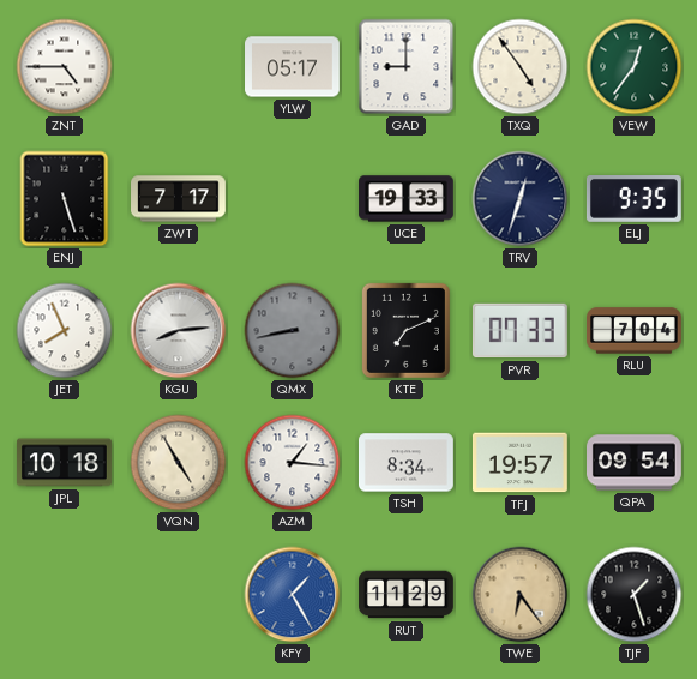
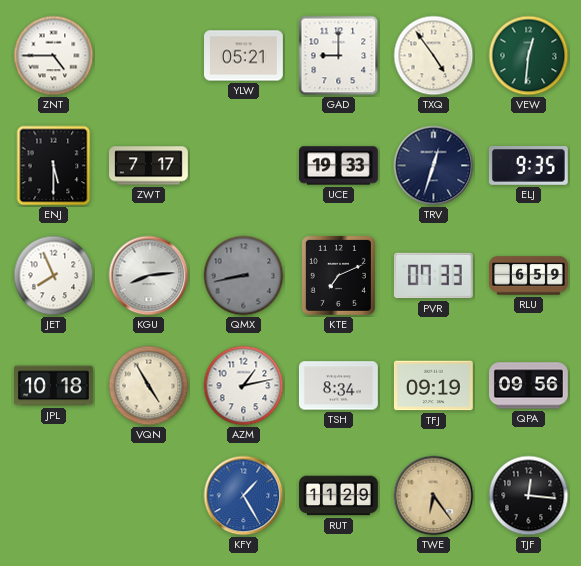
YLW: 05:17 -> 05:21 (244, 56)
VEW: 12:36 -> 12:31 (529, 56)
ENJ: 5:27 -> 5:30 (54, 166)
RLU: 7:04 -> 6:59 (529, 276)
AZM: 1:16 -> 1:13 (244, 386)
TFJ: 19:57 -> 09:19 (433, 386)
QPA: 09:54 -> 09:56 (529, 386)
TJF: 1:27 -> 12:16 (529, 496)
